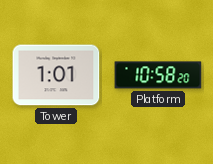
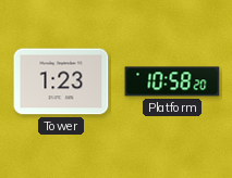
Tower: 1:01 -> 1:23 (61, 81)
